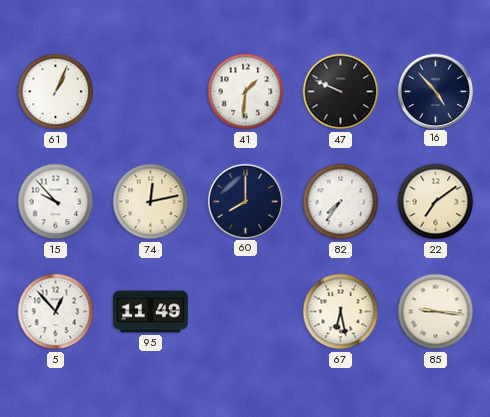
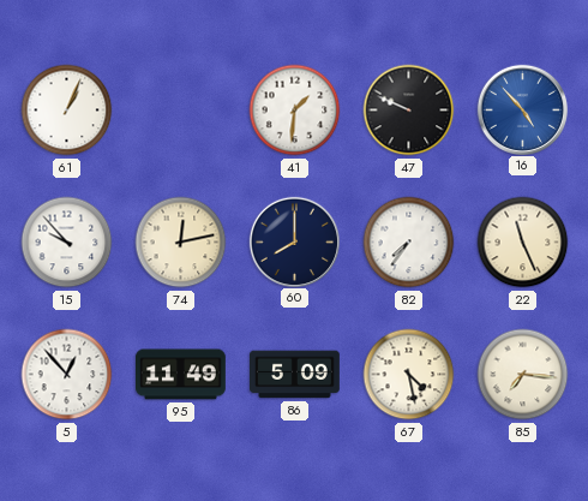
16 dial: navy -> blue (522, 109)
22: 7:09 -> 11:26 (523, 243)
86: none -> 5:09 (295, 375)
67: 6:28 -> 4:28 (409, 375)
85: 9:16 -> 7:16 (523, 375)
